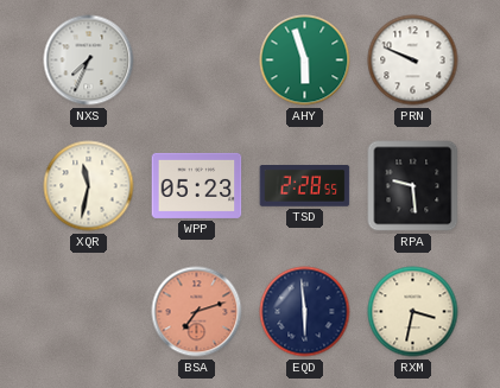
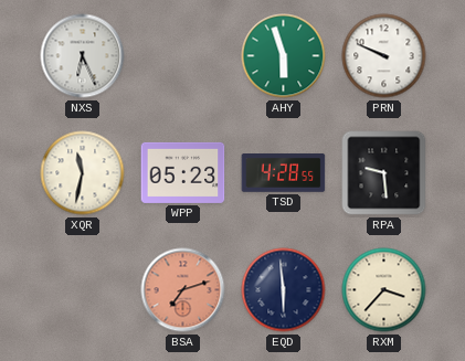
NXS: 7:34 -> 6:26 (83, 56)
TSD: 2:28 -> 4:28 (284, 173)
RXM: 3:32 -> 3:37 (384, 290)
